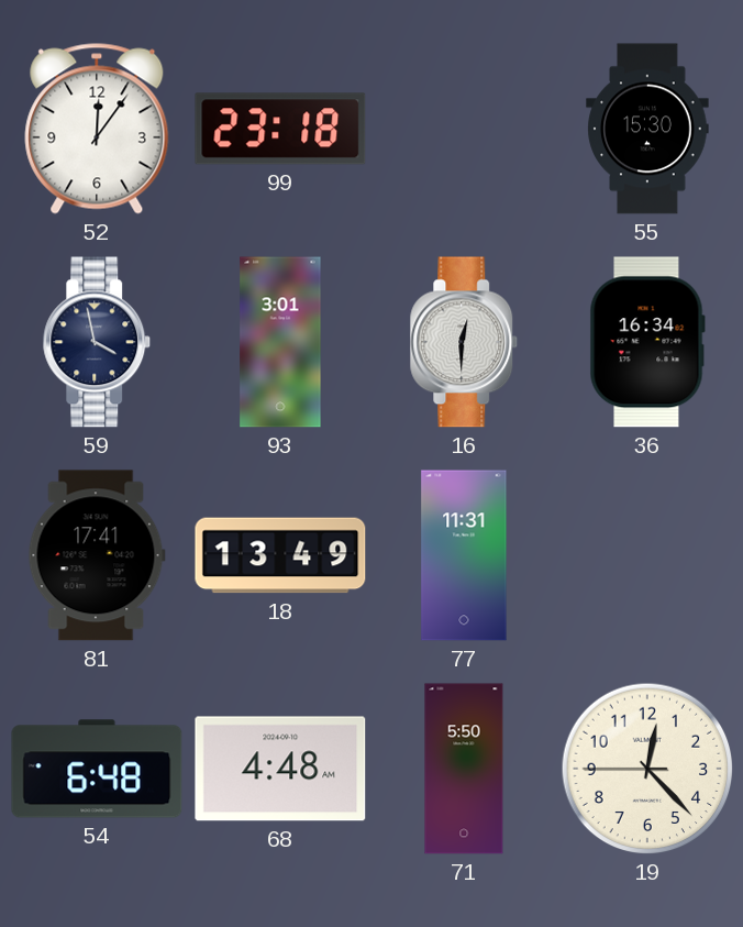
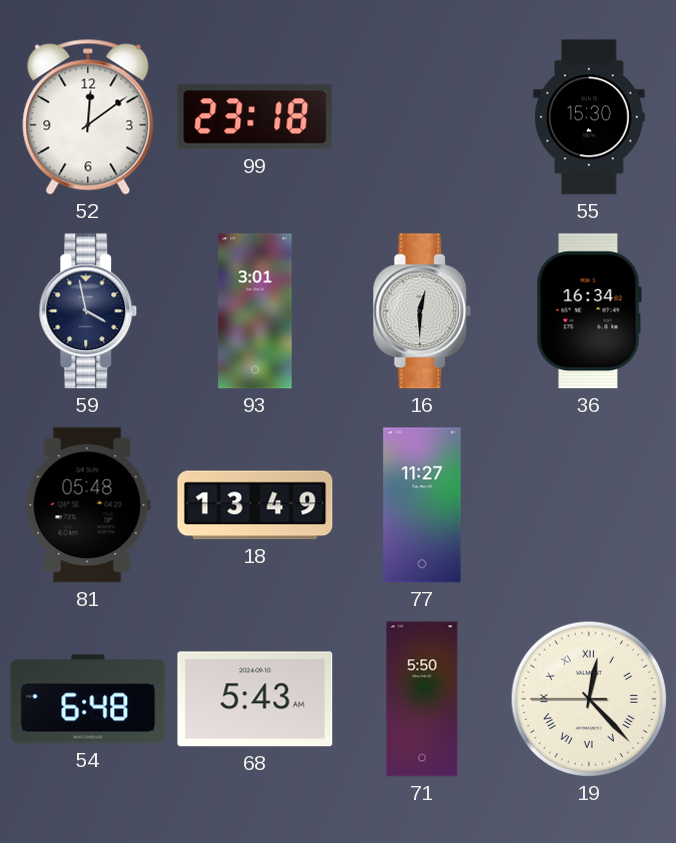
52: 12:06 -> 12:09 (88, 117)
81: 17:41 -> 05:48 (88, 505)
77: 11:31 -> 11:27 (422, 505)
68: 4:48 -> 5:43 (255, 699)
19 numerals: Arabic -> Roman (589, 699)
